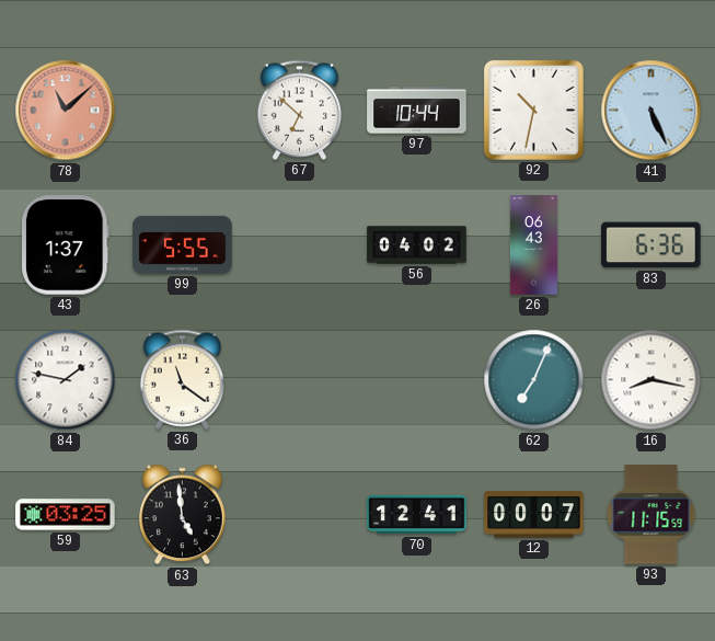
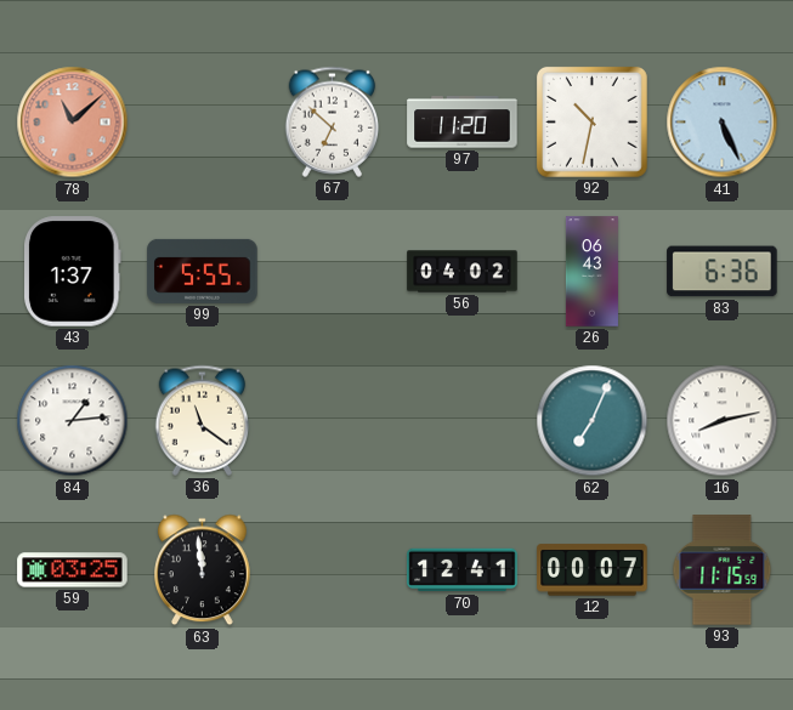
97: 10:44 -> 11:20 (463, 123)
84: 1:47 -> 1:14 (73, 421)
16: 8:17 -> 8:13 (723, 421)
63: 4:59 -> 11:59 (203, 570)
